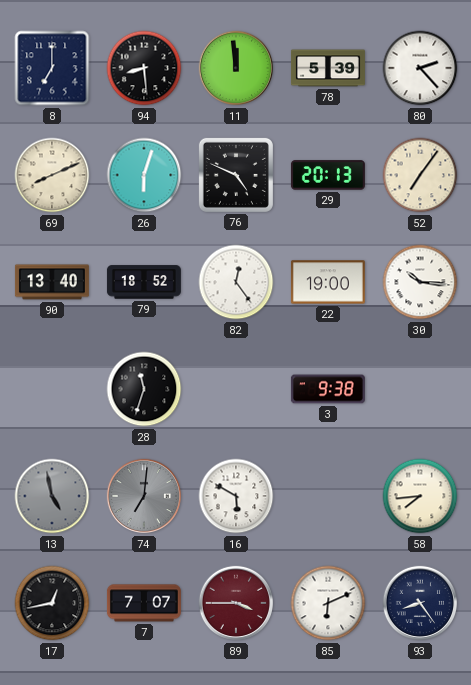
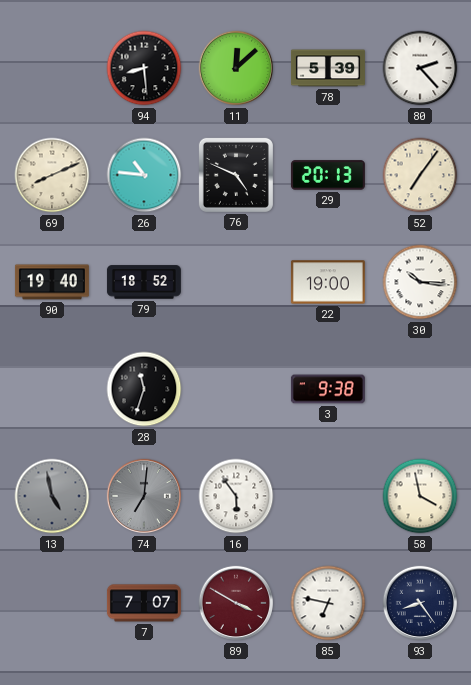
8: 7:00 -> none (52, 68)
11: 11:59 -> 12:08 (236, 68)
26: 6:03 -> 10:46 (144, 175)
90: 13:40 -> 19:40 (52, 282)
82: 12:24 -> none (236, 282)
16: 5:50 -> 5:54 (236, 496)
58: 7:44 -> 3:58 (420, 496)
17: 12:43 -> none (52, 603)
89: 3:45 -> 3:50 (236, 603)
85: 6:11 -> 6:47 (328, 603)
